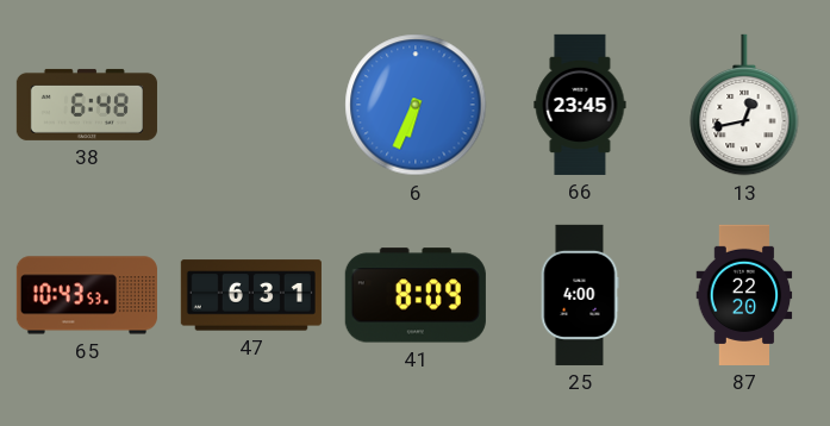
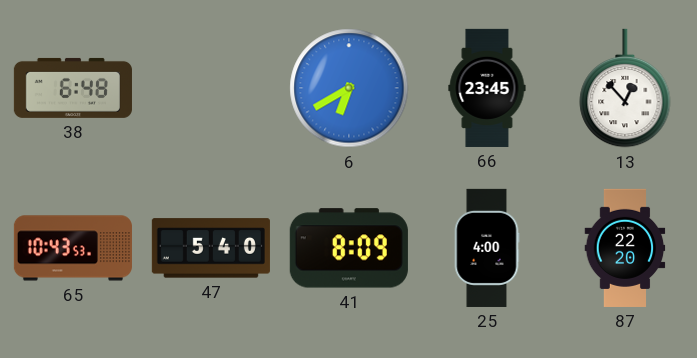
6: 6:34 -> 6:40 (349, 88)
13: 12:43 -> 12:53 (625, 88)
47: 6:31 -> 5:40 (211, 248)
